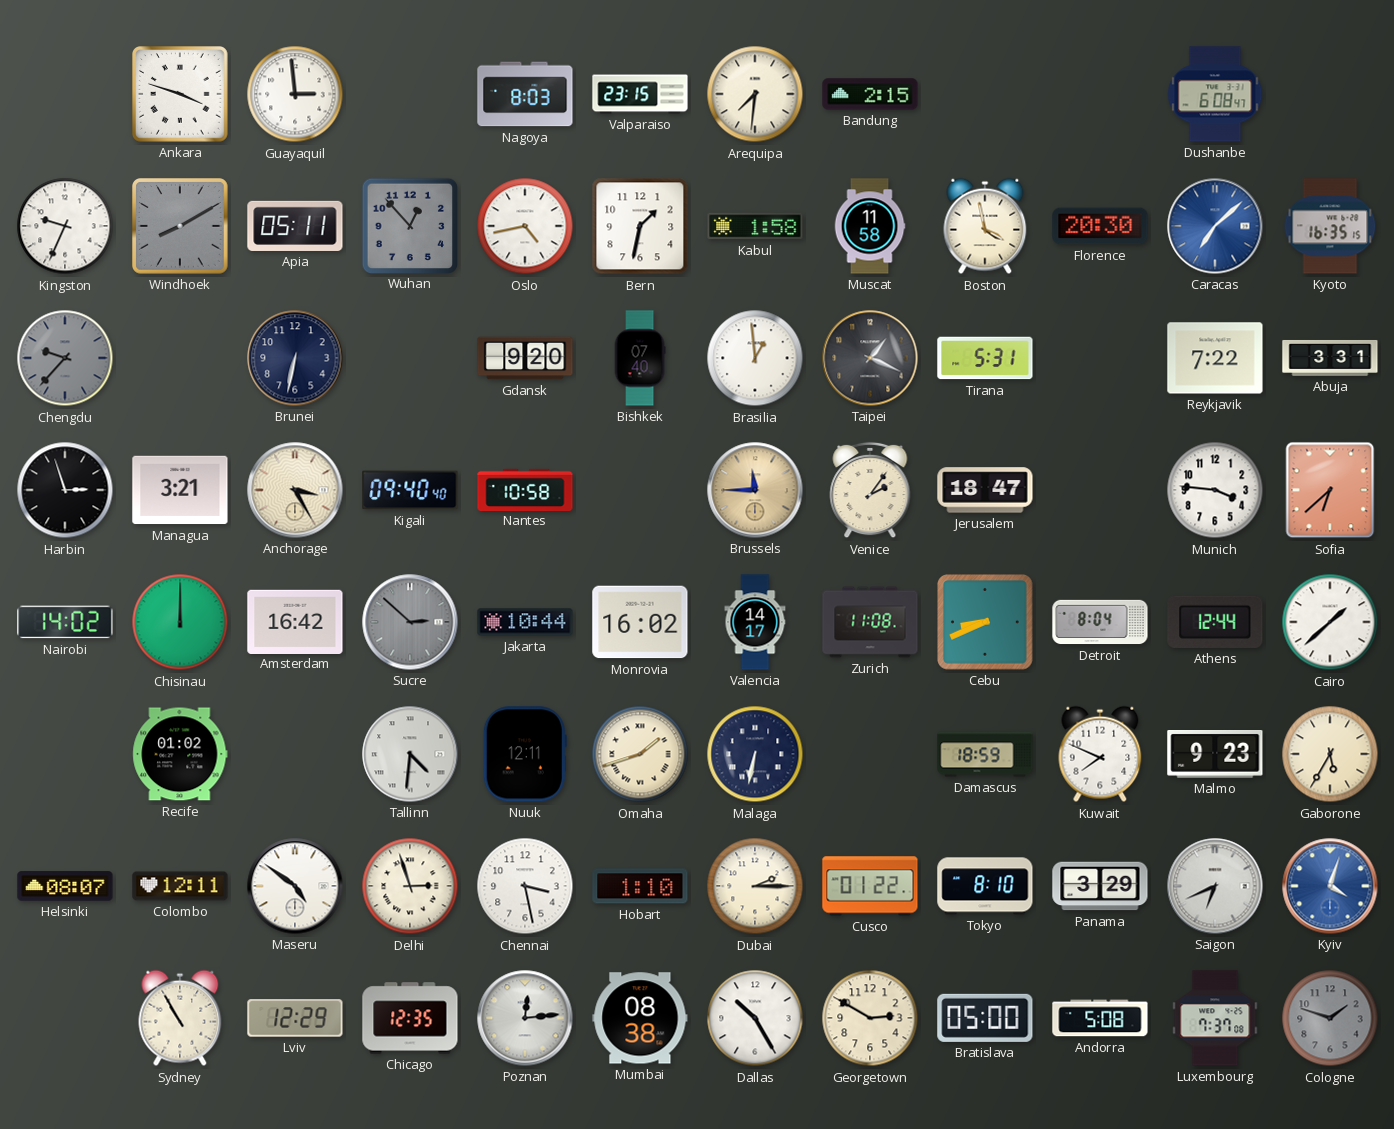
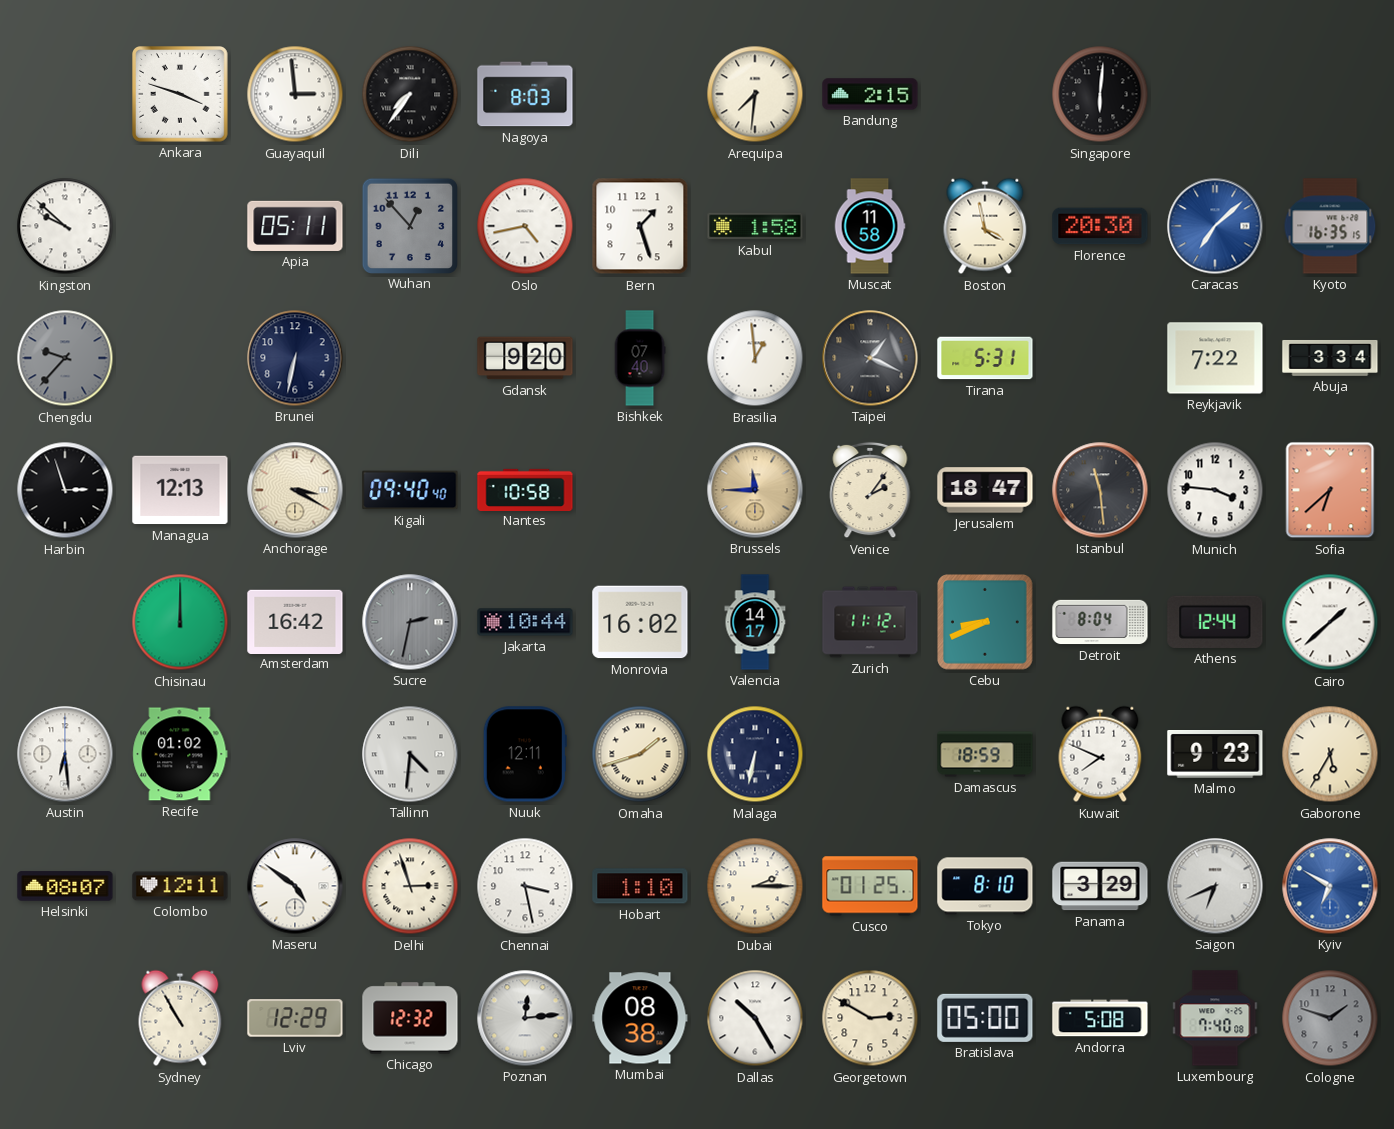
Dili: none -> 7:36 (410, 94)
Valparaiso: 23:15 -> none (640, 94)
Singapore: none -> 6:01 (1100, 94)
Dushanbe: 6:08 -> none (1215, 94)
Kingston: 9:34 -> 9:52 (65, 226)
Windhoek: 8:10 -> none (181, 227)
Bern: 1:32 -> 1:27 (640, 226)
Abuja: 3:31 -> 3:34 (1330, 358)
Managua: 3:21 -> 12:13 (180, 490)
Anchorage: 3:25 -> 3:20 (295, 490)
Istanbul: none -> 11:29 (1100, 490)
Nairobi: 14:02 -> none (65, 622)
Sucre: 2:52 -> 2:32 (410, 622)
Zurich: 11:08 -> 11:12 (870, 622)
Austin: none -> 6:29 (65, 754)
Cusco: 01:22 -> 01:25 (870, 886)
Kyiv: 4:03 -> 6:50 (1330, 886)
Chicago: 12:35 -> 12:32 (410, 1018)
Luxembourg: 7:37 -> 7:40 (1215, 1018)
